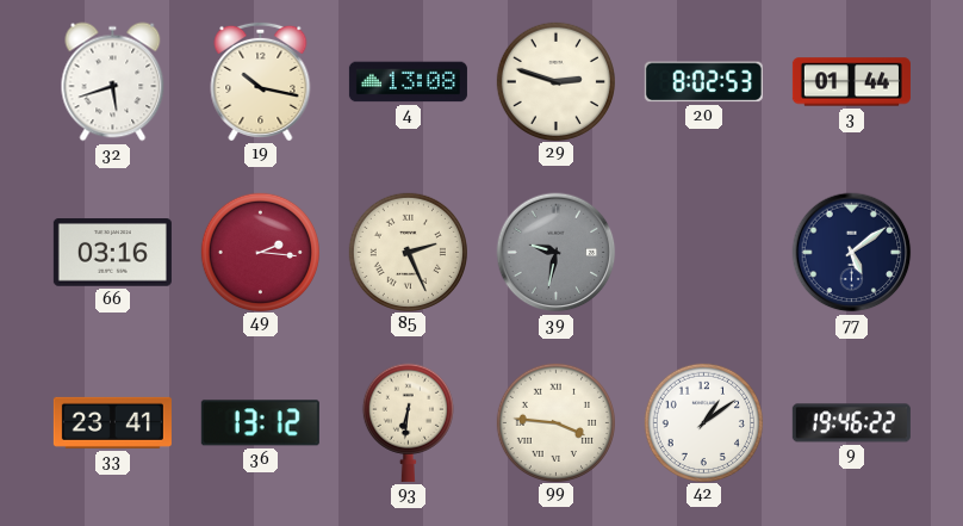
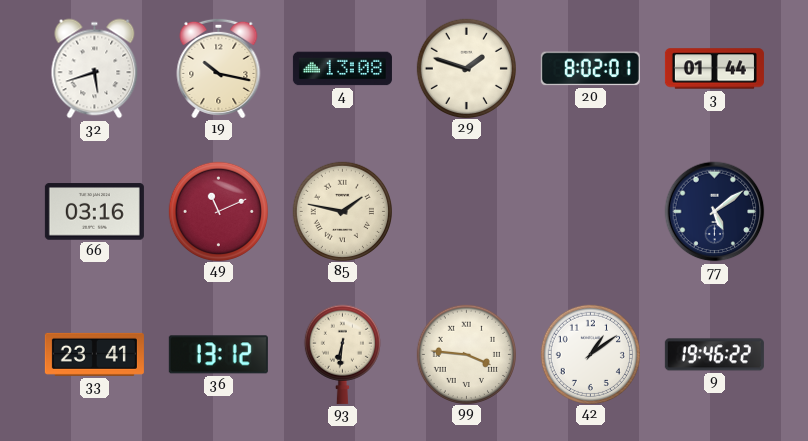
29: 2:48 -> 1:48 (466, 68)
20: 8:02:53 -> 8:02:01 (590, 69)
49: 2:16 -> 11:11 (218, 211)
85: 2:26 -> 1:47 (342, 211)
39: 9:32 -> none (557, 253)
